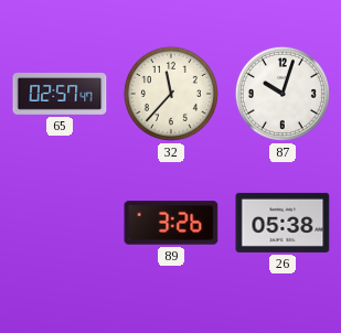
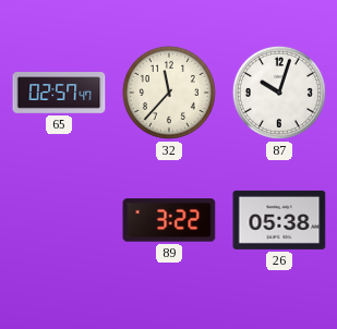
89: 3:26 -> 3:22 (169, 220)
